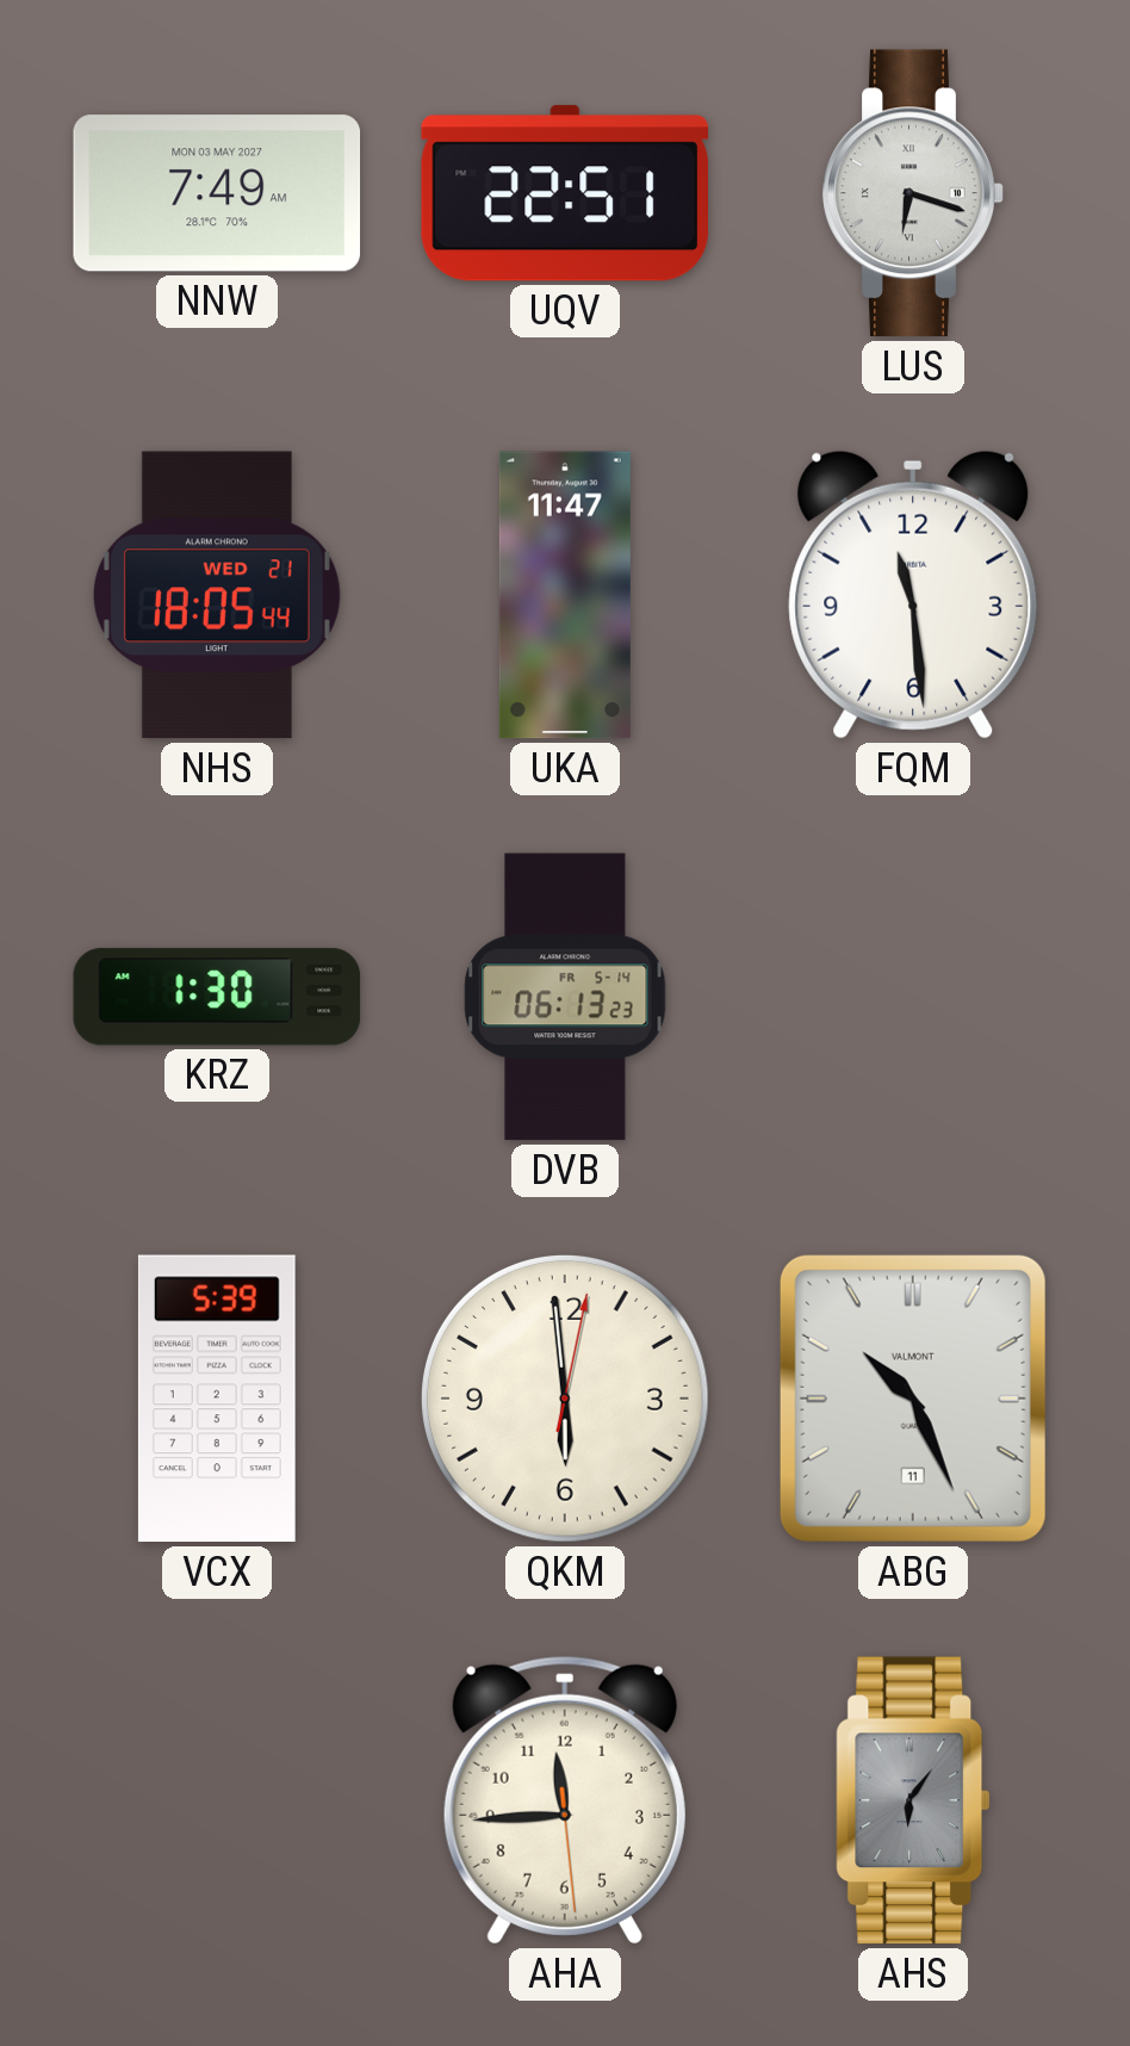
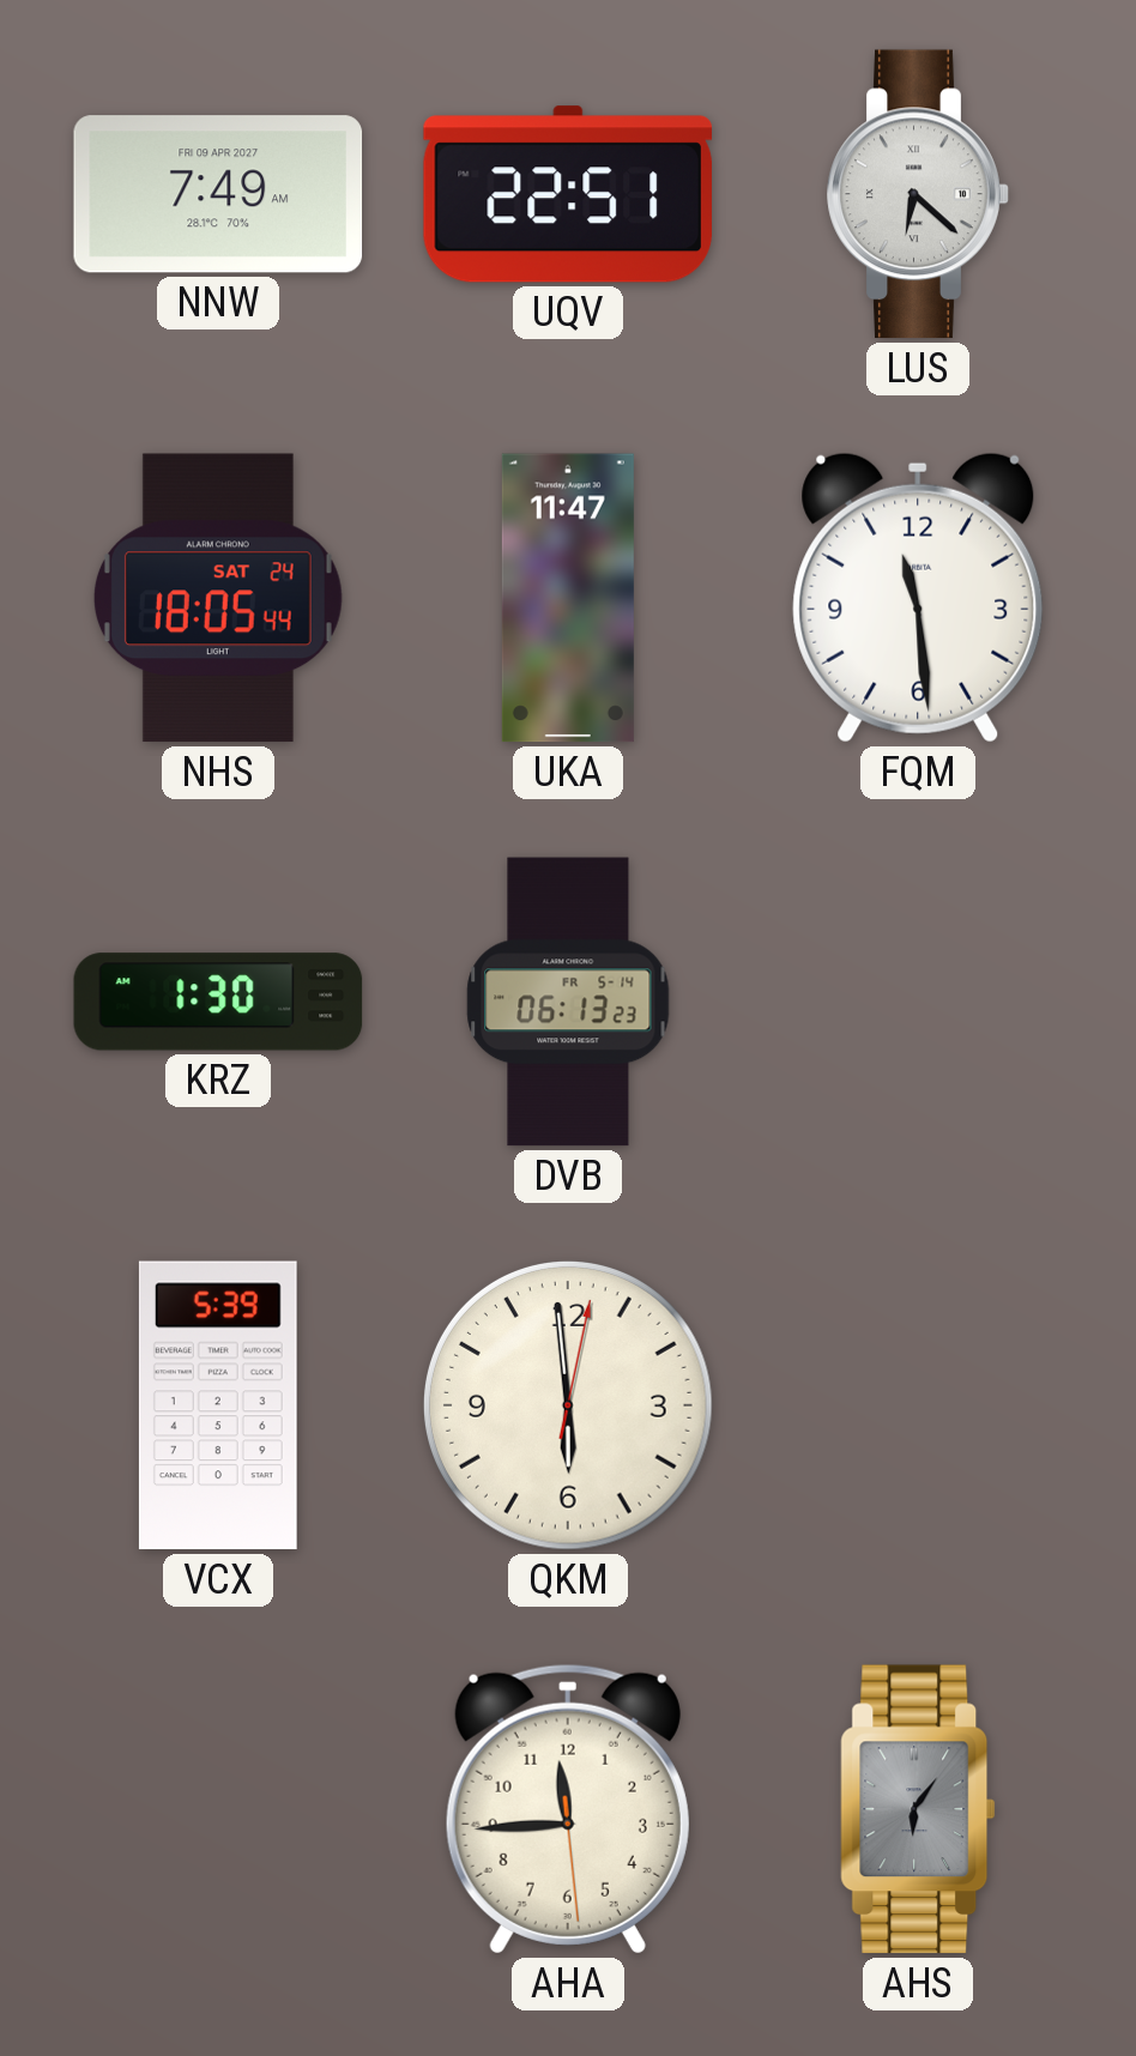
NNW date: MON 03 MAY 2027 -> FRI 09 APR 2027 (218, 194)
LUS: 6:18 -> 6:22 (918, 194)
NHS date: WED 21 -> SAT 24 (218, 598)
ABG: 10:26 -> none (913, 1399)
